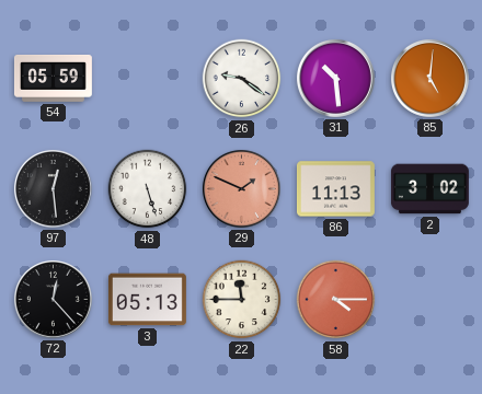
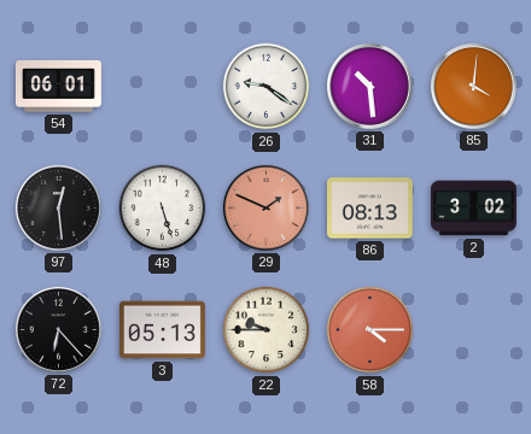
54: 05:59 -> 06:01 (58, 86)
85: 5:01 -> 4:01 (473, 86)
86: 11:13 -> 08:13 (369, 209)
72: 12:23 -> 6:23 (58, 329)
22: 11:45 -> 9:45 (267, 330)
